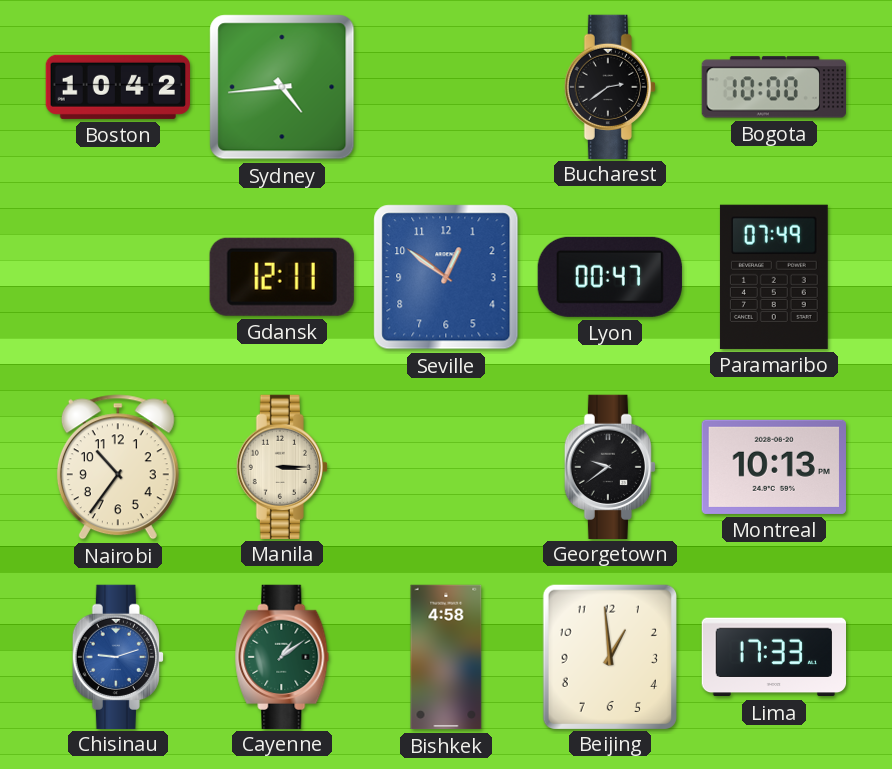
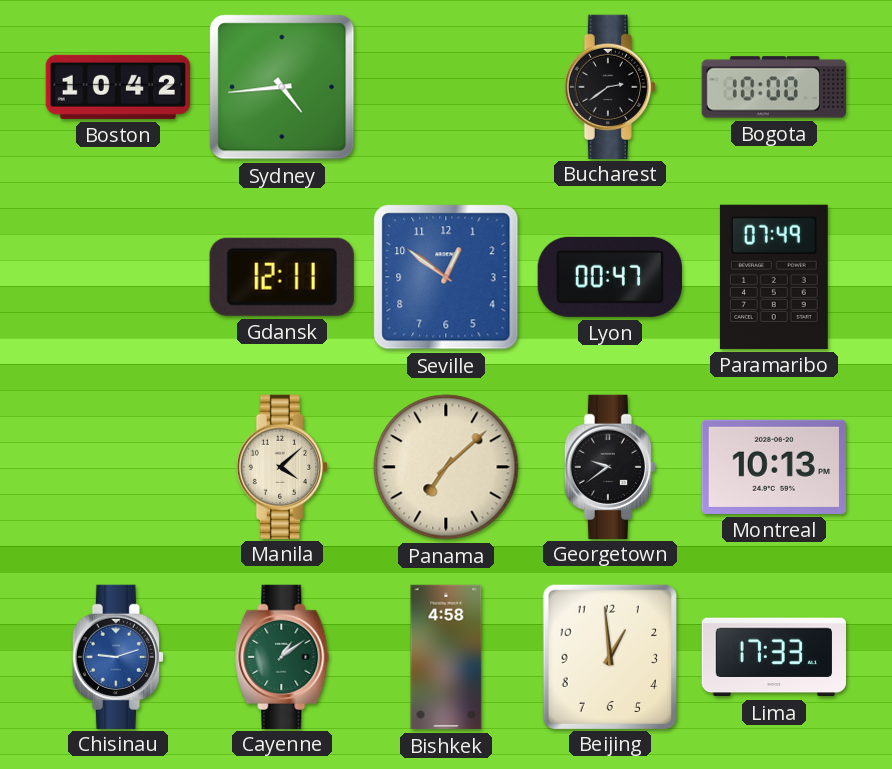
Nairobi: 10:36 -> none (118, 467)
Manila: 3:15 -> 4:08 (282, 466)
Panama: none -> 7:08 (446, 467)
